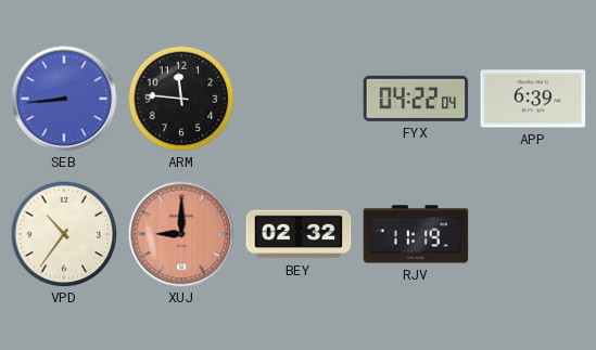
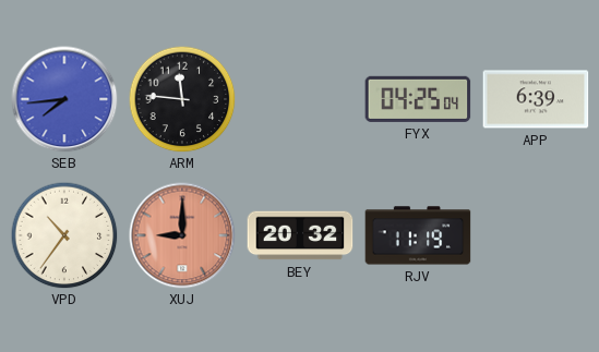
SEB: 8:44 -> 7:44 (64, 99)
FYX: 04:22 -> 04:25 (418, 99)
BEY: 02:32 -> 20:32 (300, 235)
